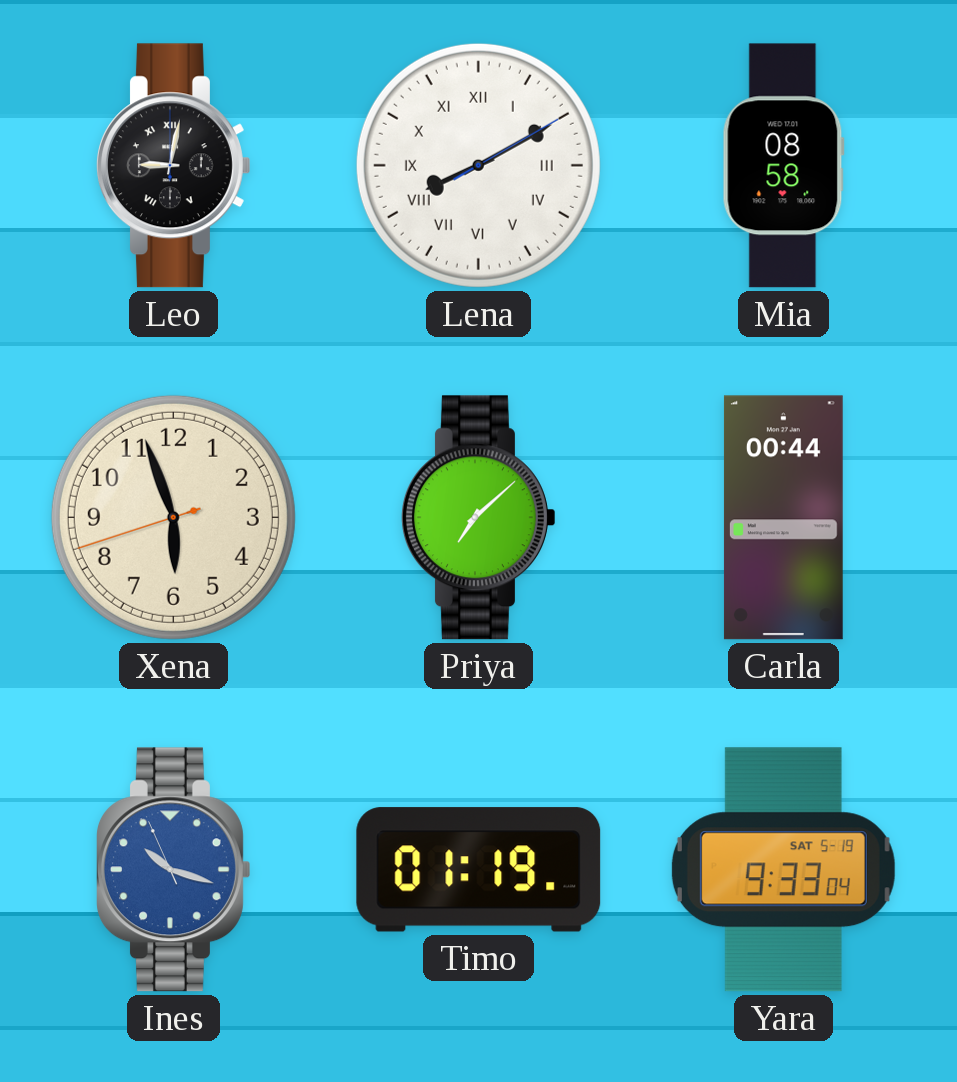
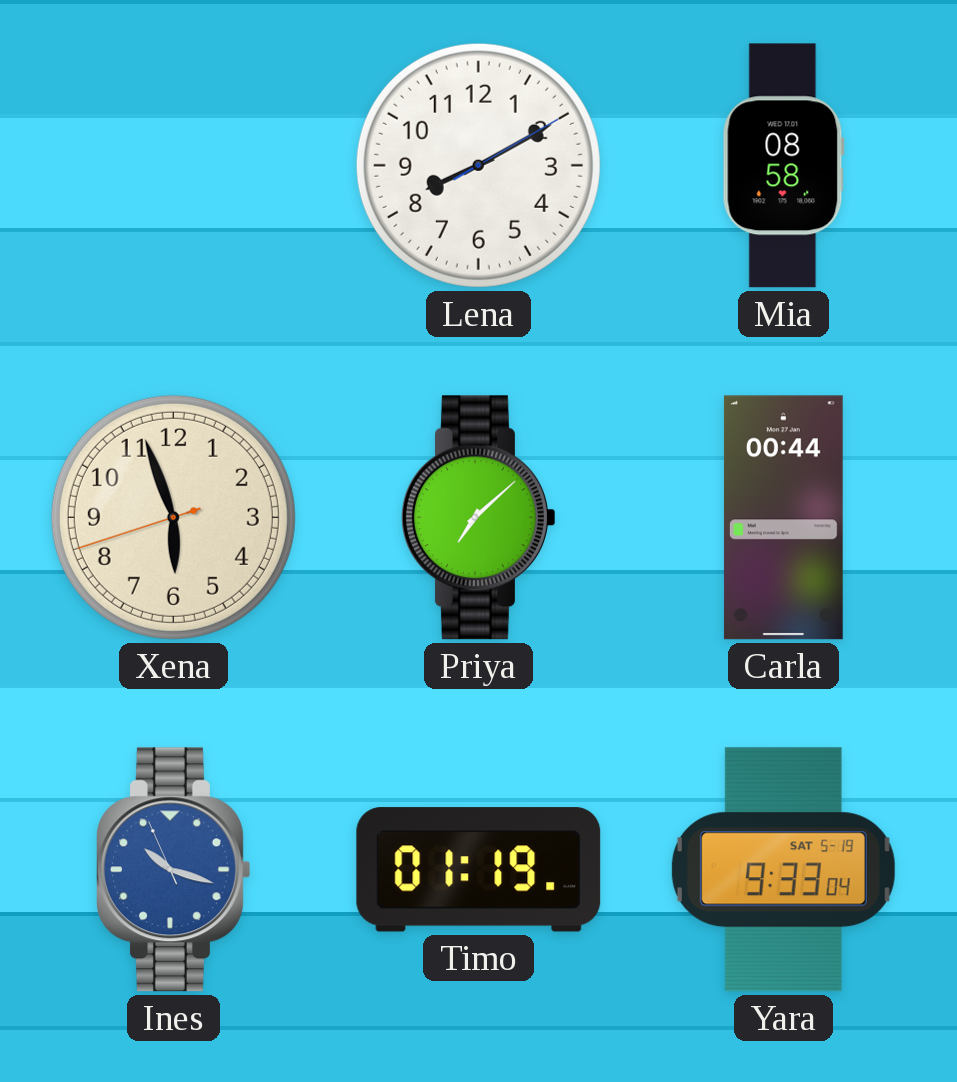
Leo: 9:02 -> none (173, 166)
Lena numerals: Roman -> Arabic (478, 165)
